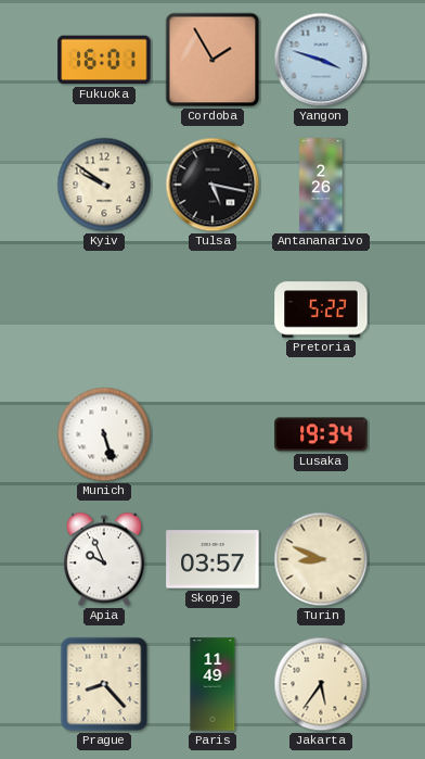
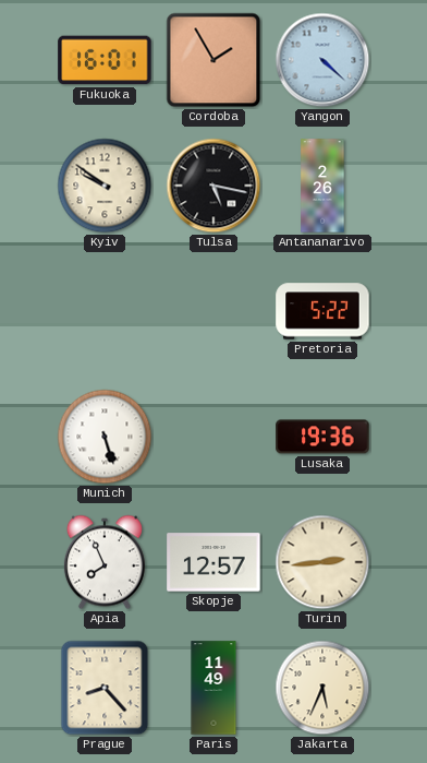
Yangon: 3:48 -> 4:22 (322, 60)
Lusaka: 19:34 -> 19:36 (322, 437)
Apia: 9:56 -> 7:56 (105, 562)
Skopje: 03:57 -> 12:57 (213, 562)
Turin: 8:49 -> 2:44 (322, 562)
Jakarta: 5:36 -> 5:34 (322, 688)
